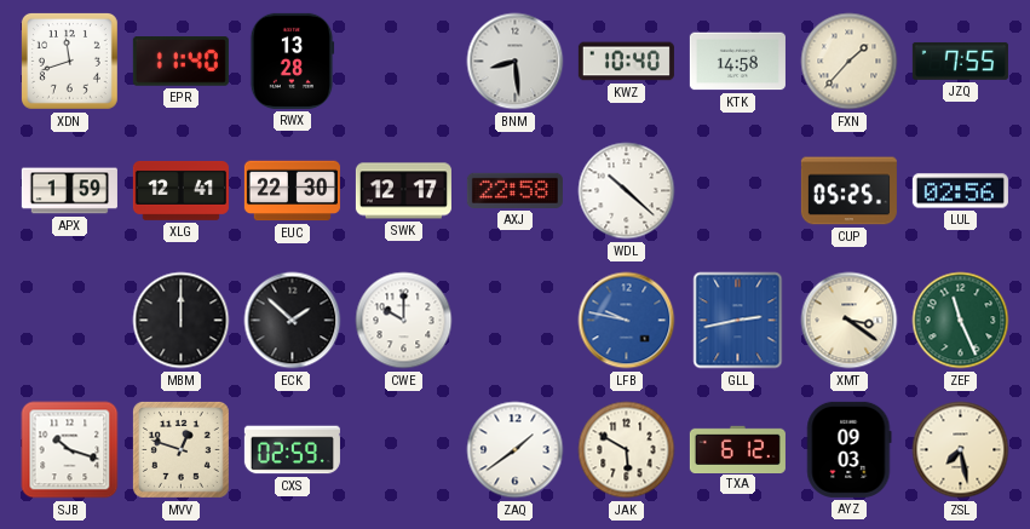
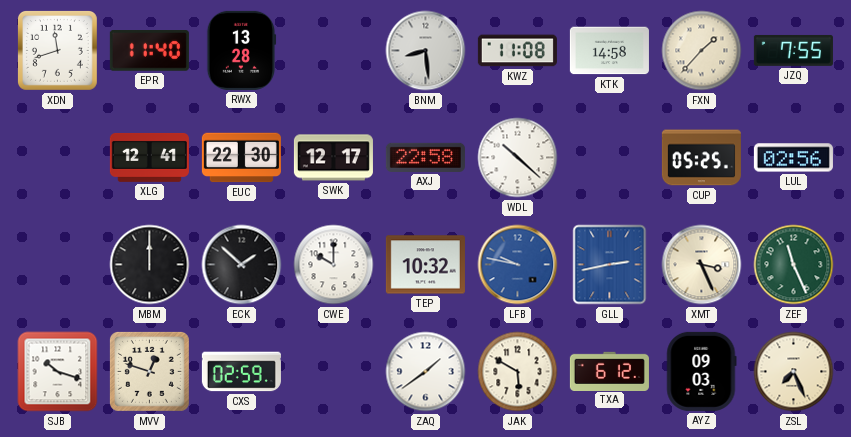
KWZ: 10:40 -> 11:08 (517, 51)
APX: 1:59 -> none (69, 191)
TEP: none -> 10:32 (425, 265)
XMT: 3:21 -> 3:26 (702, 265)
ZSL: 7:28 -> 7:26 (794, 372)
